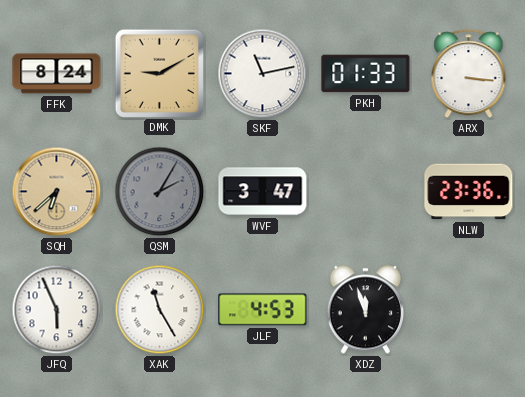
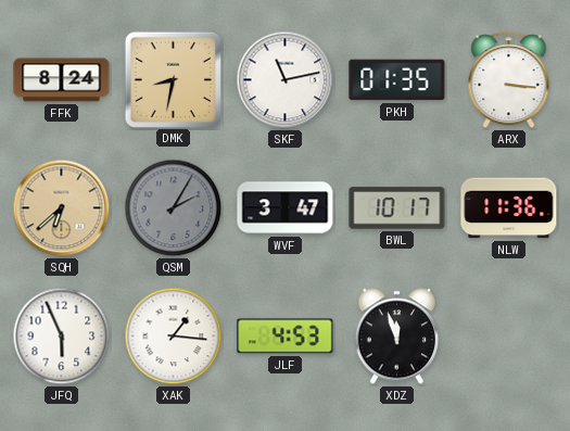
DMK: 9:10 -> 8:32 (173, 79)
PKH: 01:33 -> 01:35 (397, 80)
BWL: none -> 10:17 (397, 208)
NLW: 23:36 -> 11:36 (509, 208)
XAK: 11:25 -> 1:16 (174, 337)
